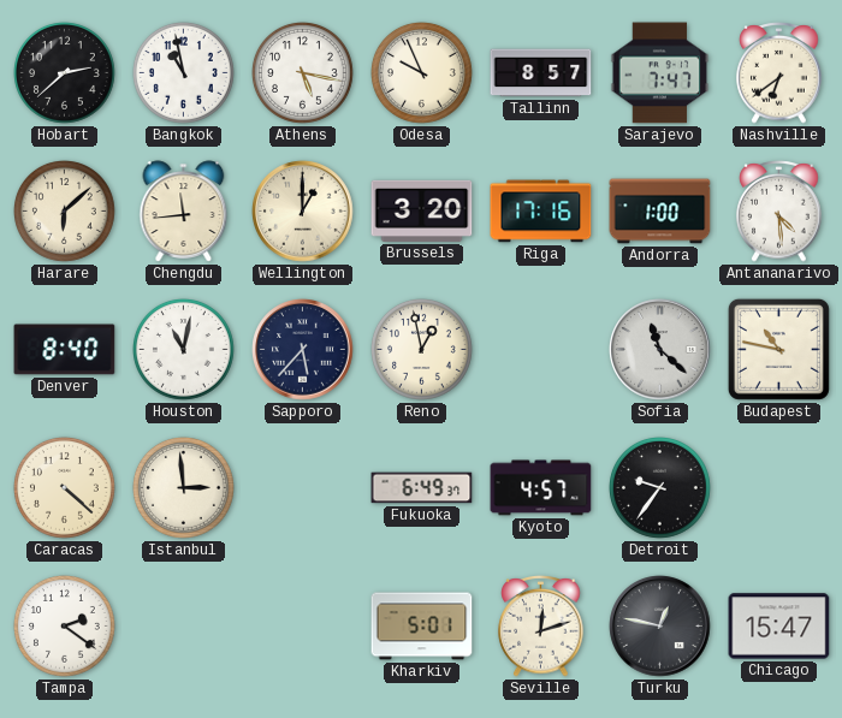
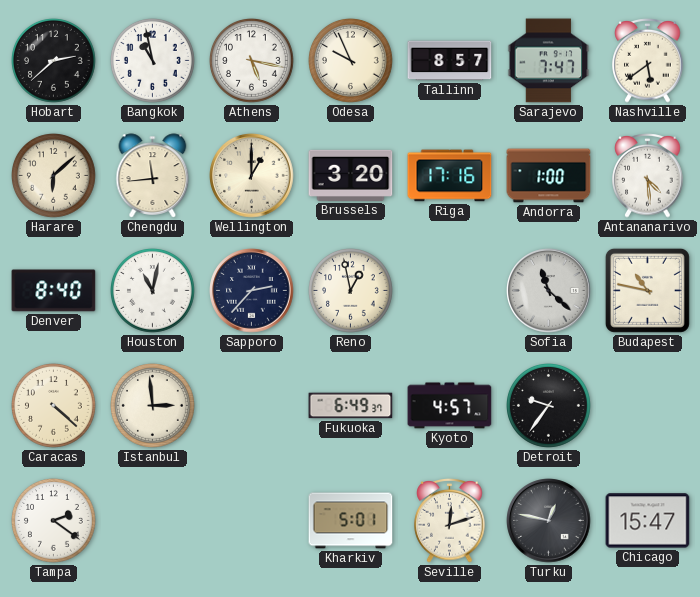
Nashville: 6:39 -> 5:39 (648, 61)
Sapporo: 5:37 -> 2:37 (252, 291)
